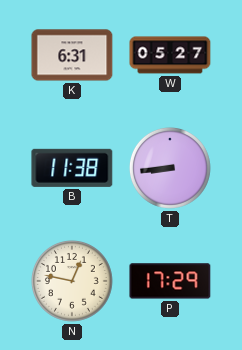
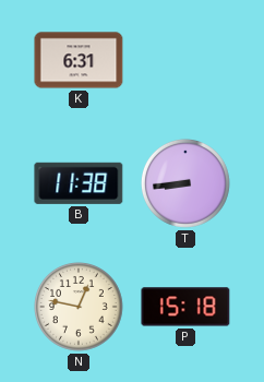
W: 05:27 -> none (170, 55)
P: 17:29 -> 15:18 (185, 307)
